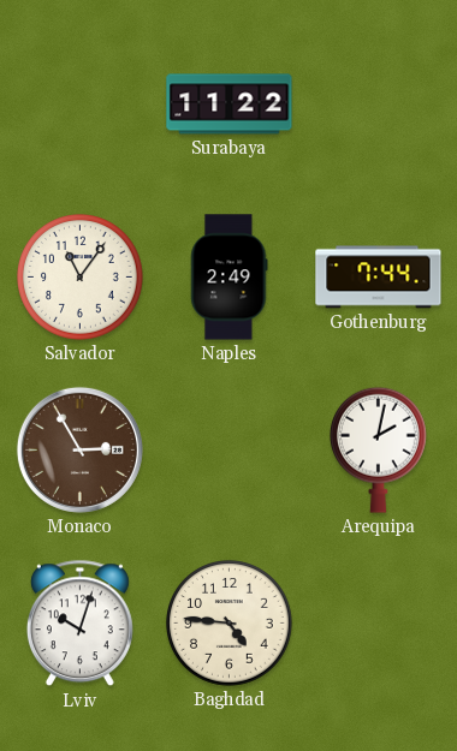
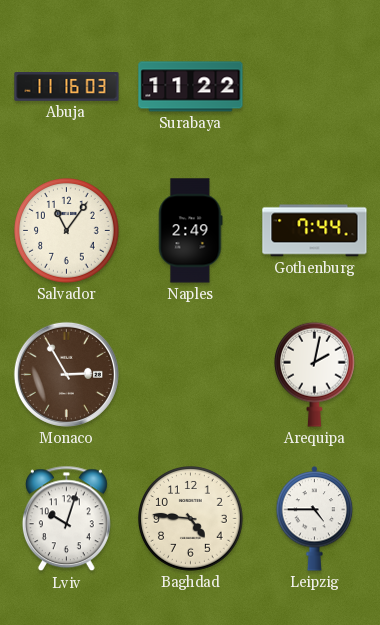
Abuja: none -> 11:16 (67, 87)
Leipzig: none -> 4:45 (315, 519)
